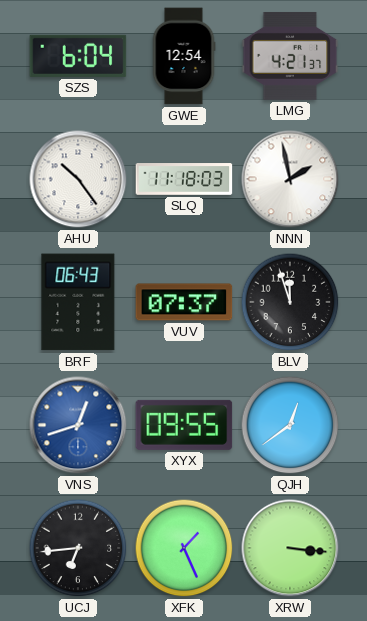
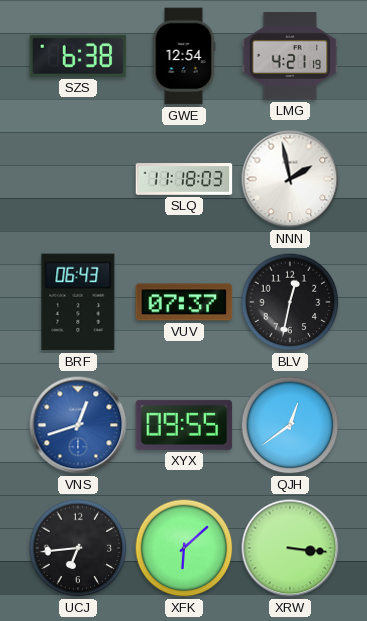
SZS: 6:04 -> 6:38 (78, 56)
LMG: 4:21:37 -> 4:21:19 (290, 56)
AHU: 10:24 -> none (78, 179)
BLV: 11:57 -> 12:32 (290, 302)
XFK: 1:26 -> 6:08 (184, 548)
